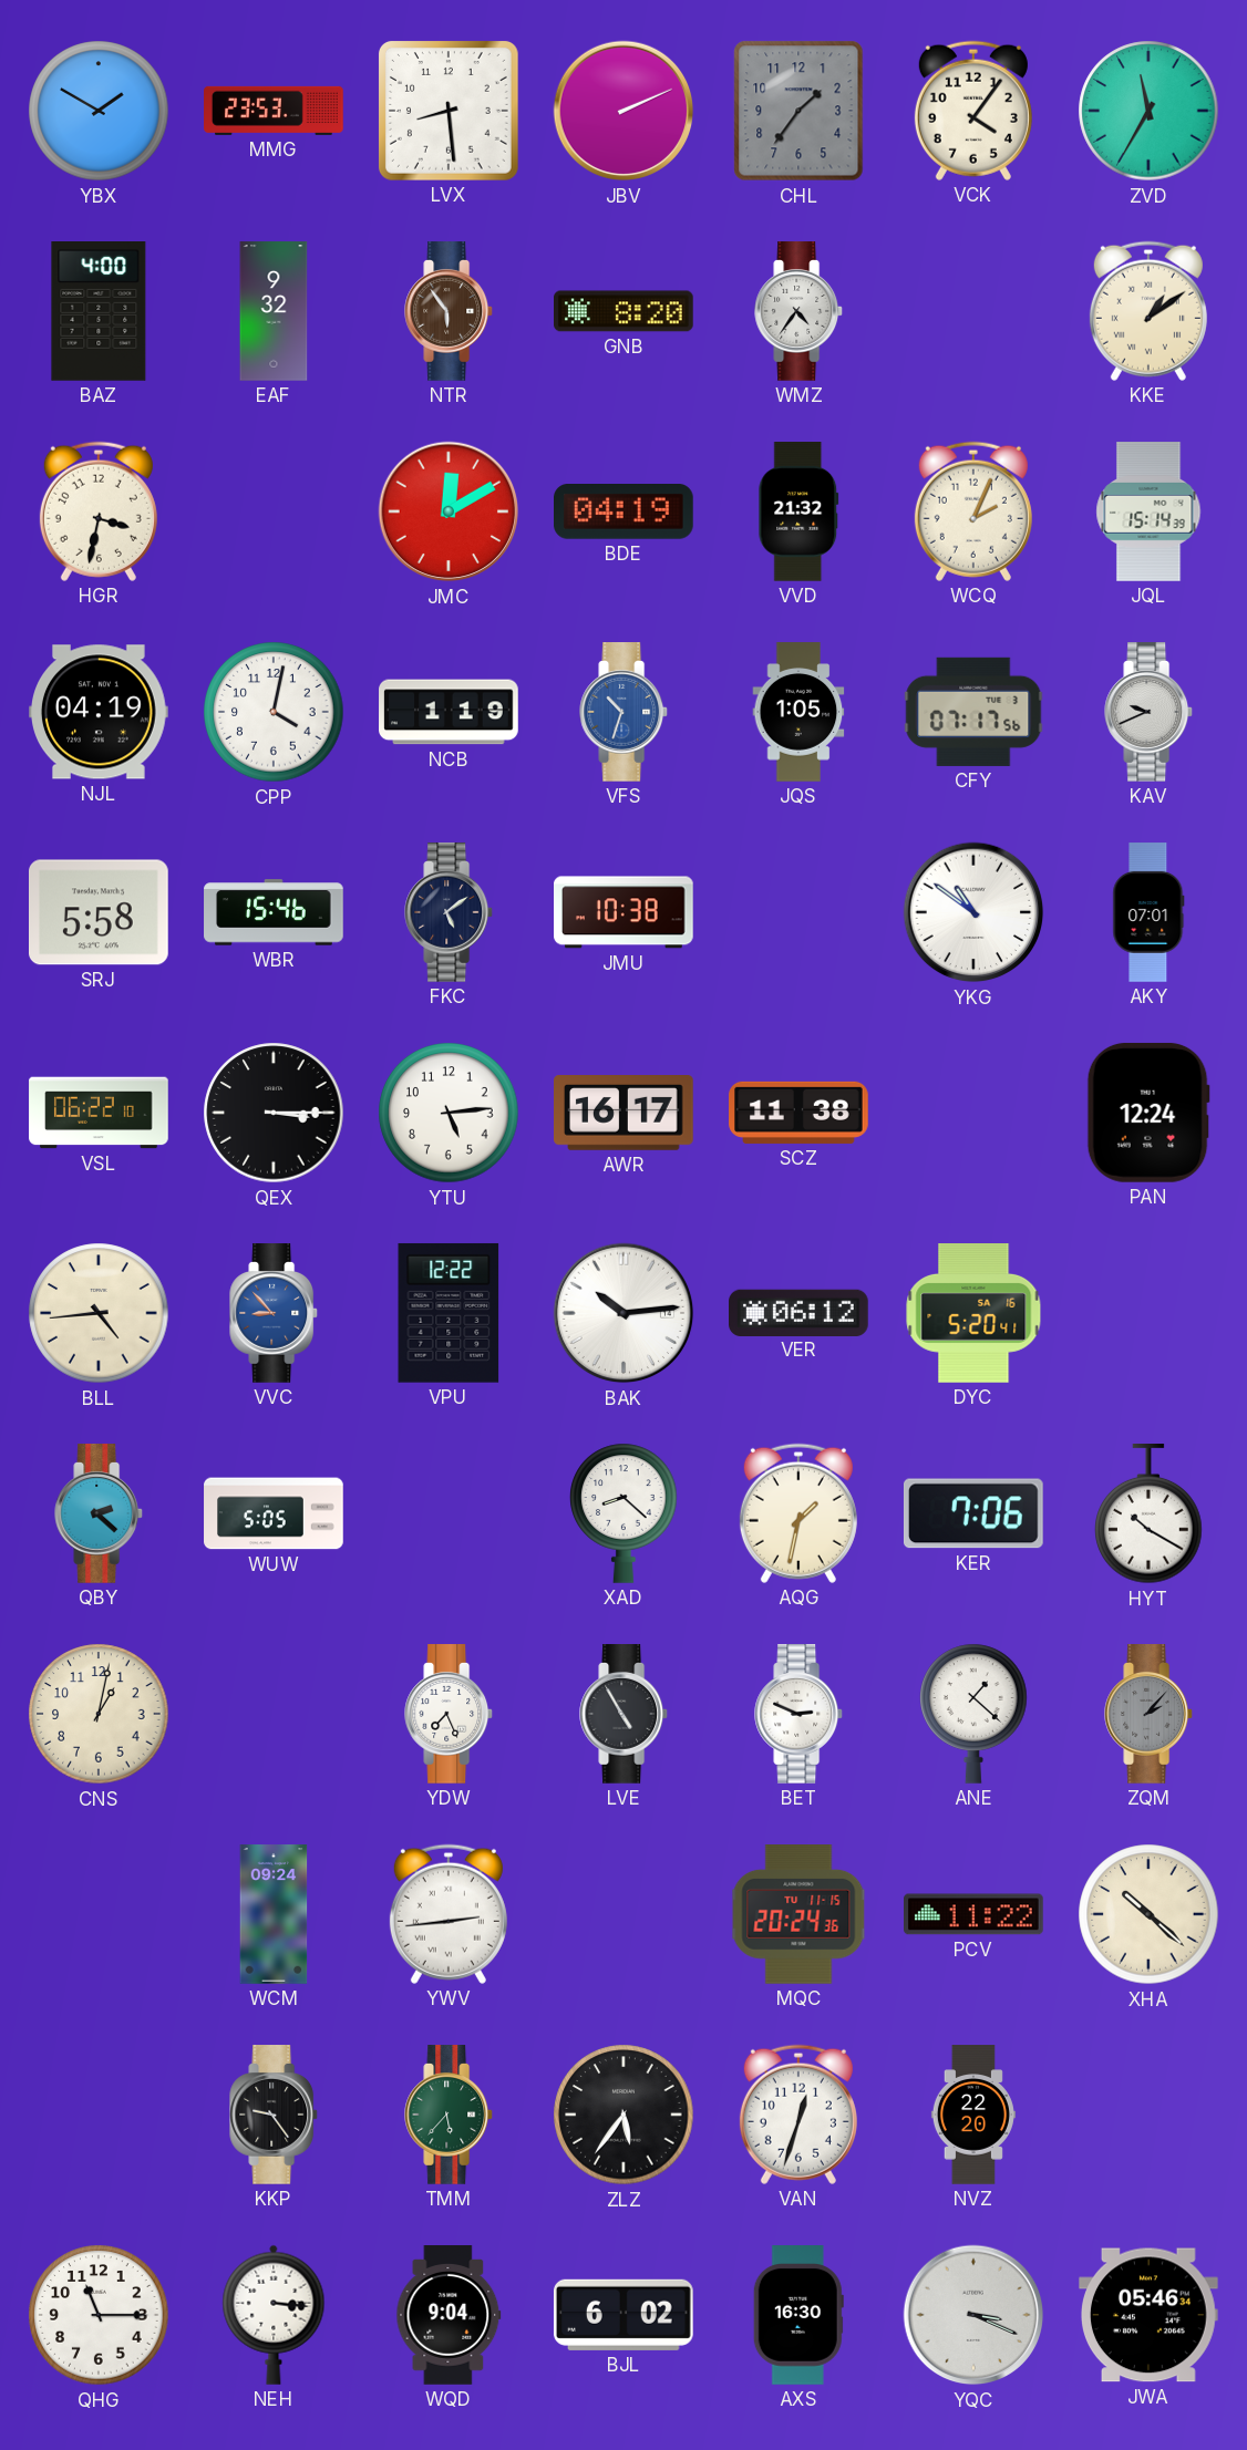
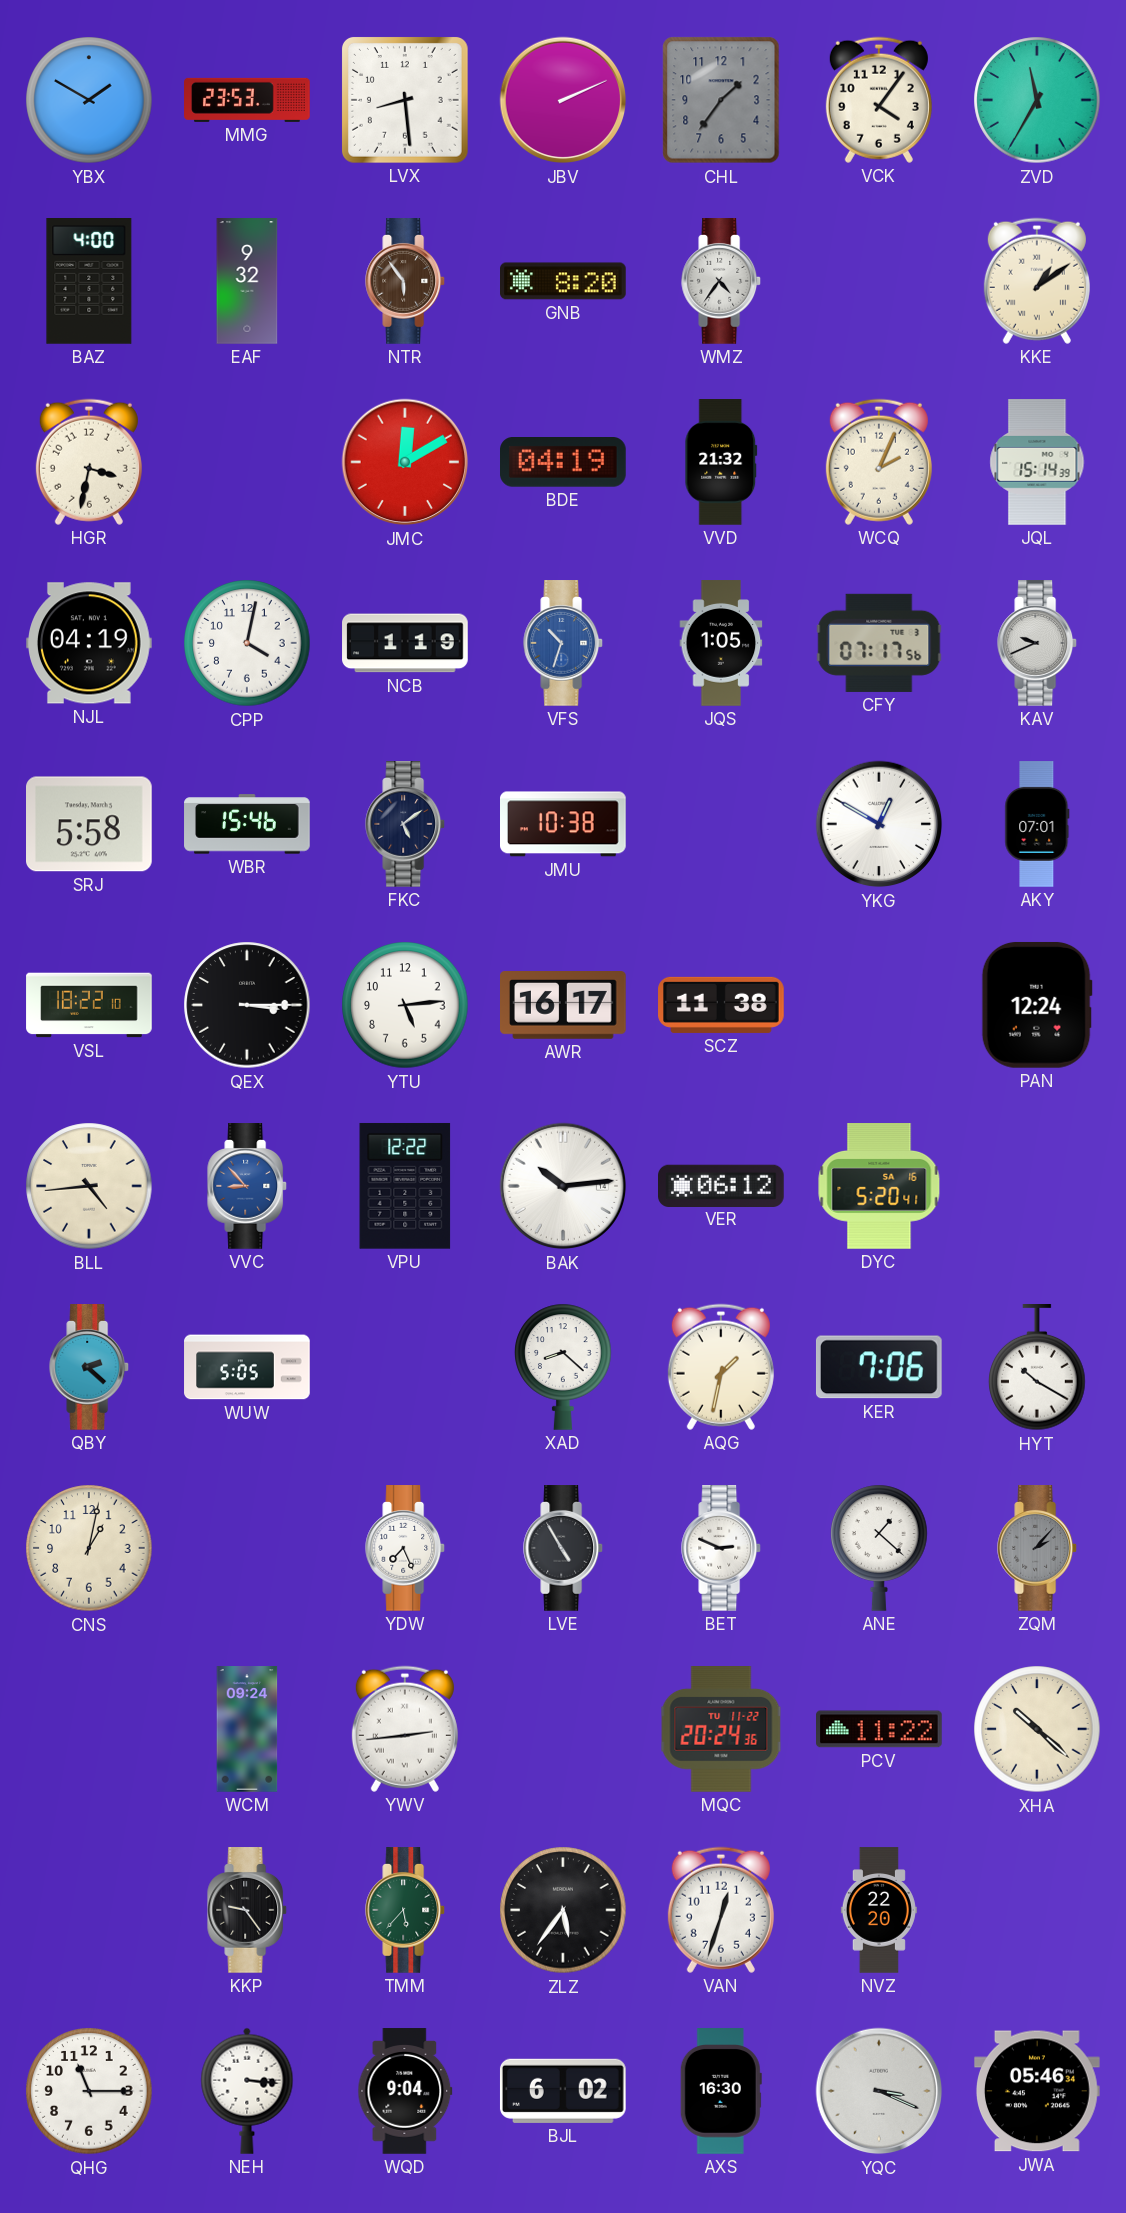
YKG: 10:51 -> 12:50 (879, 824)
VSL: 06:22 -> 18:22 (89, 1005)
MQC date: TU 11-15 -> TU 11-22 (721, 1730)
